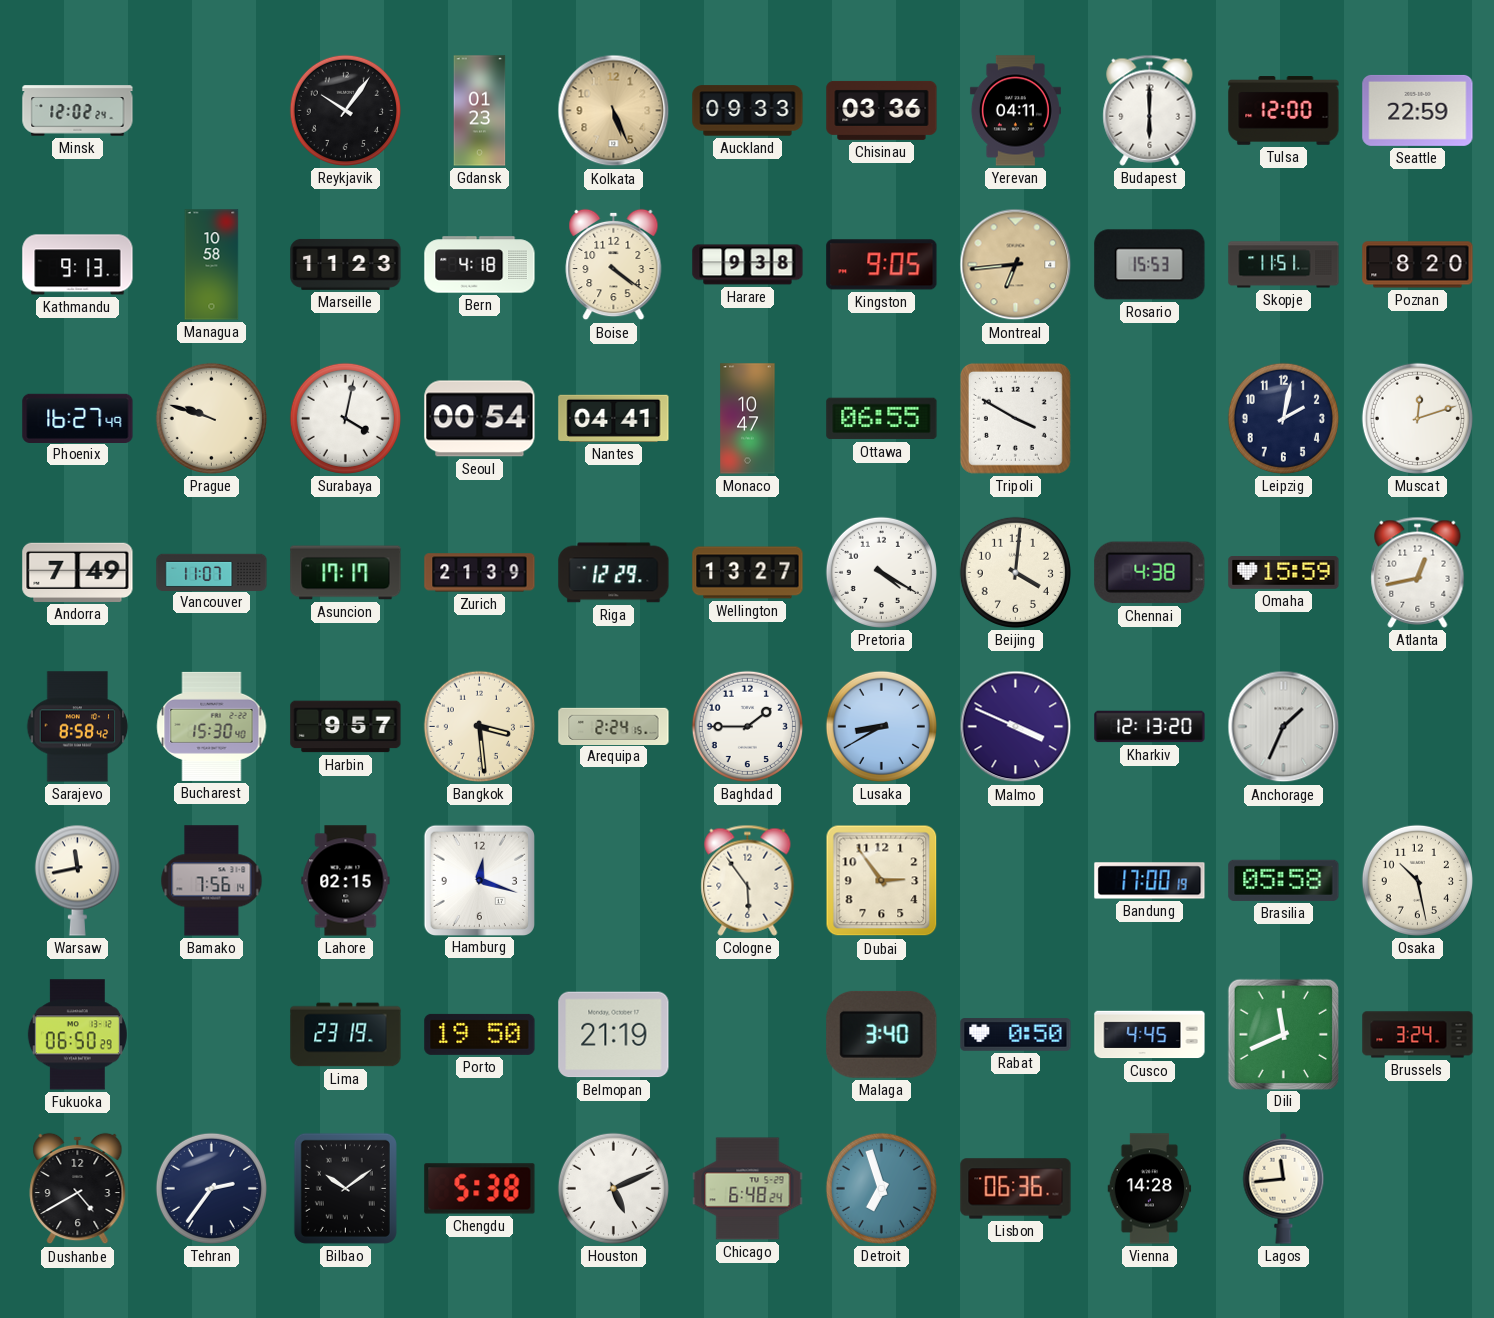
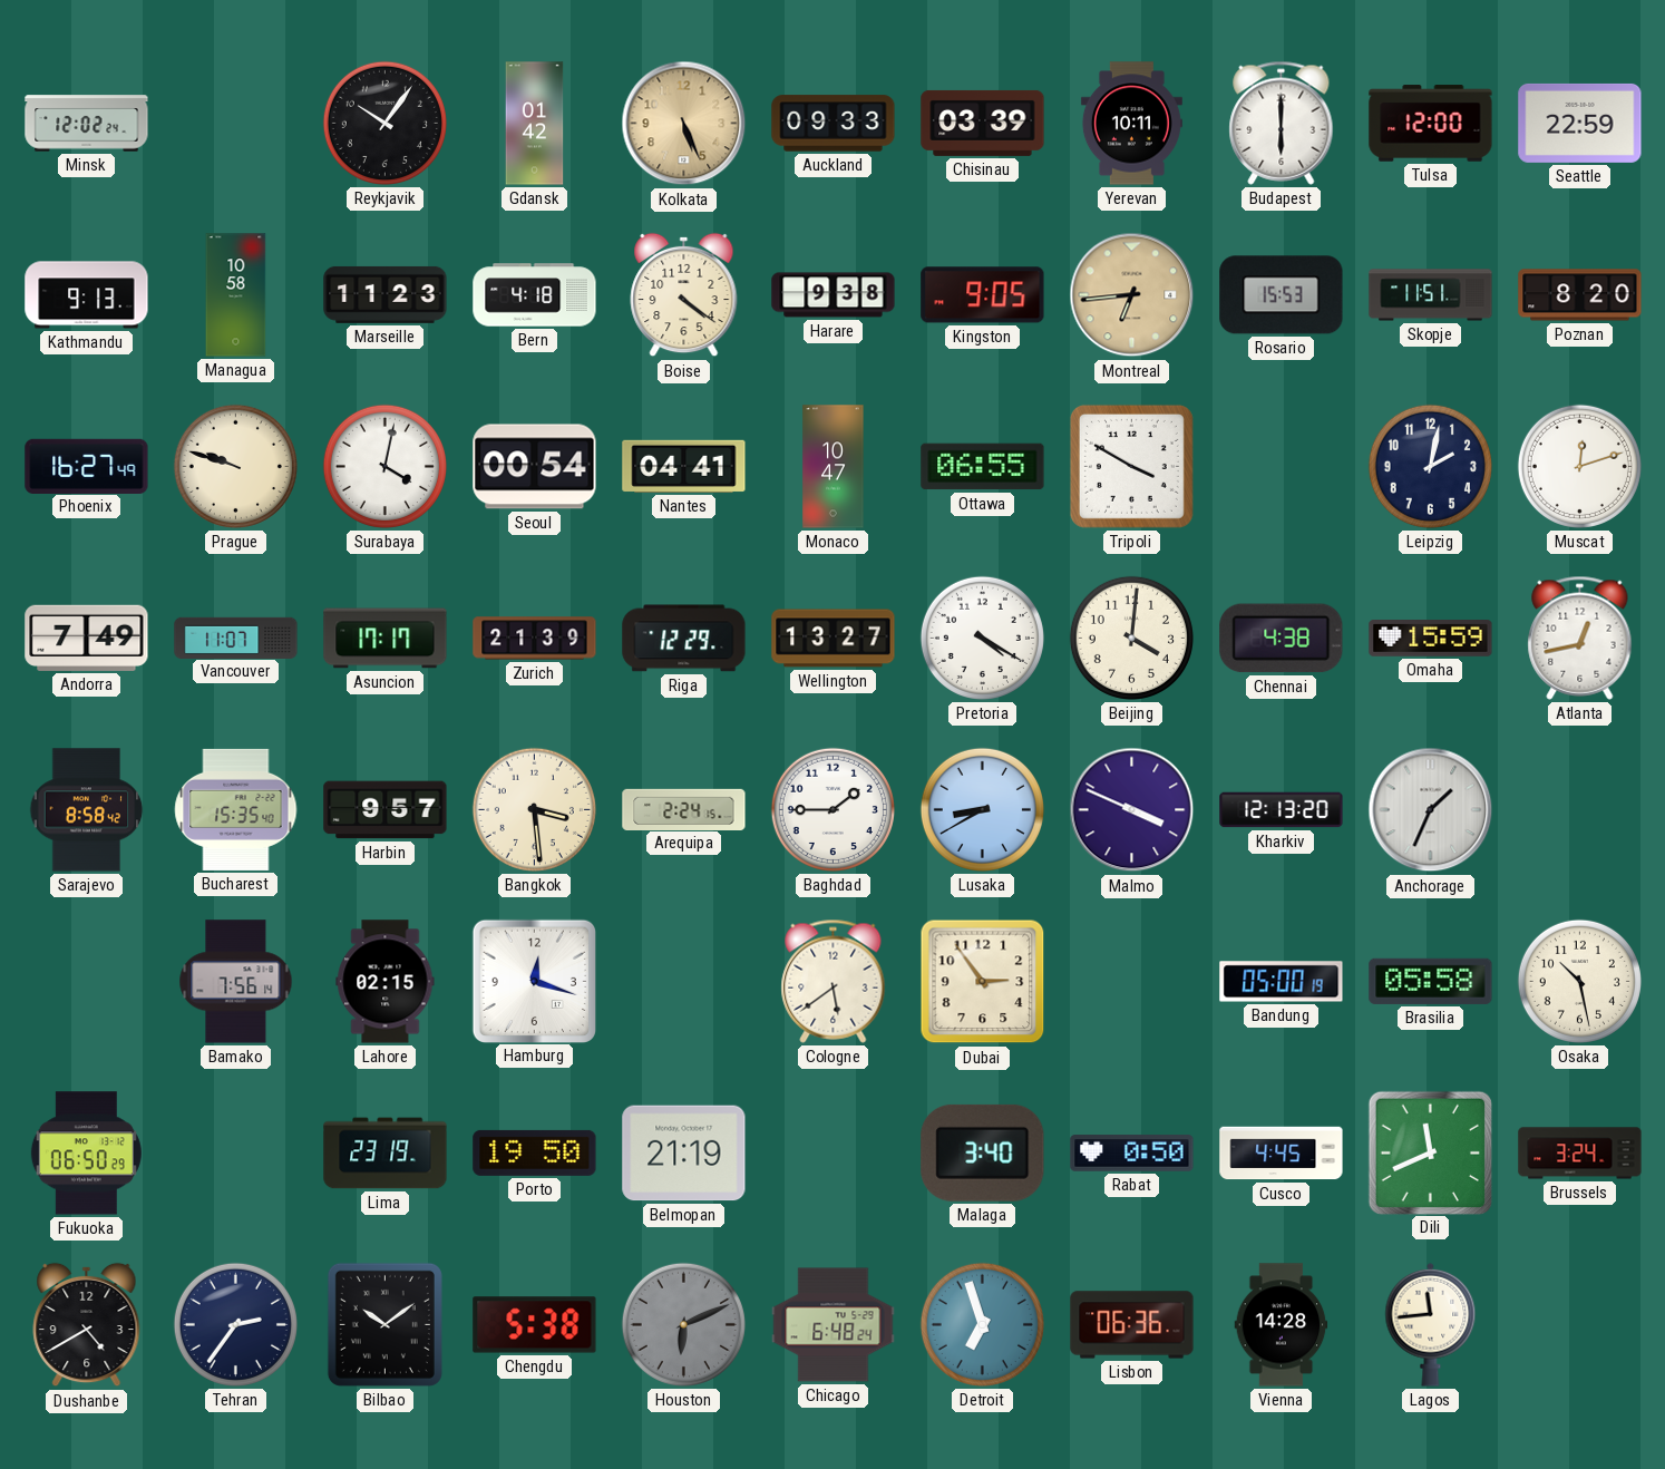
Gdansk: 01:23 -> 01:42 (535, 124)
Chisinau: 03:36 -> 03:39 (983, 123)
Yerevan: 04:11 -> 10:11 (1131, 124)
Bucharest: 15:30 -> 15:35 (236, 809)
Warsaw: 11:43 -> none (77, 880)
Cologne: 5:54 -> 5:39 (834, 981)
Bandung: 17:00 -> 05:00 (1282, 982)
Houston: 5:11 -> 6:11 (683, 1324)
Houston dial: white -> grey (683, 1324)
